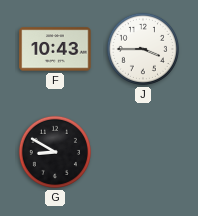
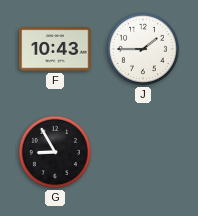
J: 3:45 -> 1:45 (143, 49)
G: 8:50 -> 8:55 (55, 152)
